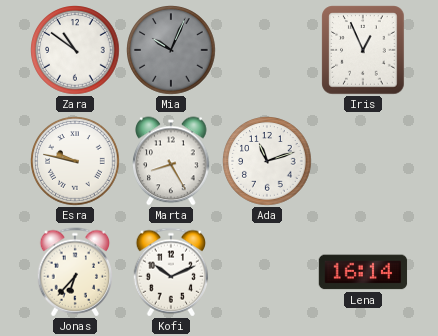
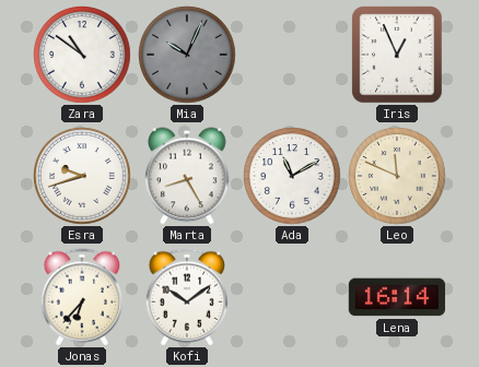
Esra: 9:47 -> 9:42 (82, 176)
Ada: 11:12 -> 11:10 (292, 176)
Leo: none -> 11:49 (397, 176)
Kofi: 10:11 -> 10:09 (187, 297)
